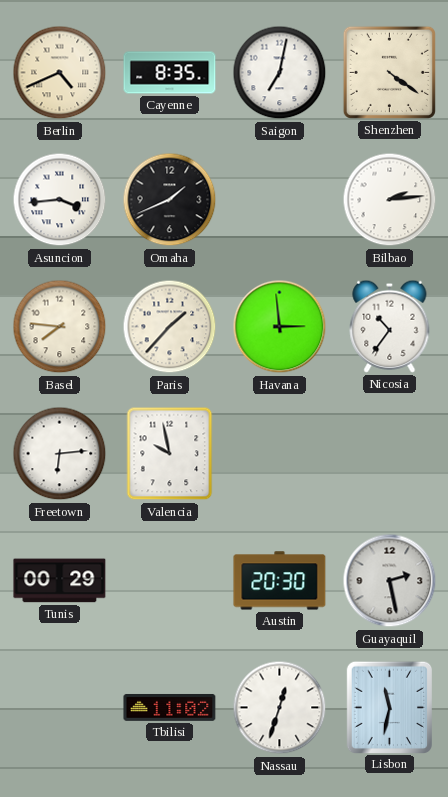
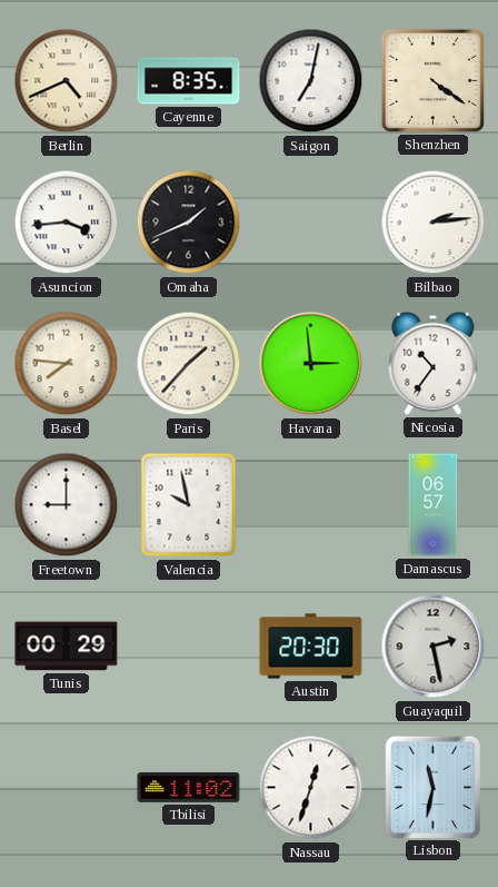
Freetown: 6:14 -> 9:00 (67, 505)
Damascus: none -> 06:57 (434, 505)
